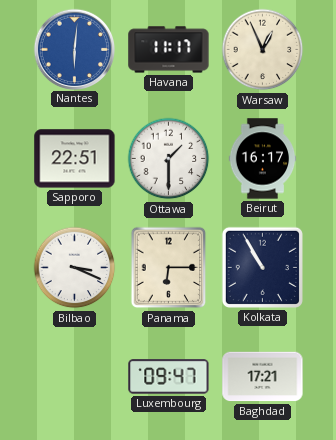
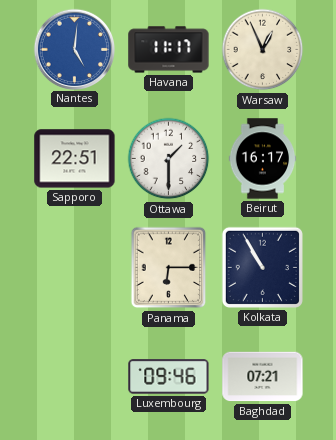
Nantes: 6:01 -> 5:01 (74, 49)
Bilbao: 3:19 -> none (75, 268)
Luxembourg: 09:47 -> 09:46 (169, 377)
Baghdad: 17:21 -> 07:21 (263, 377)
